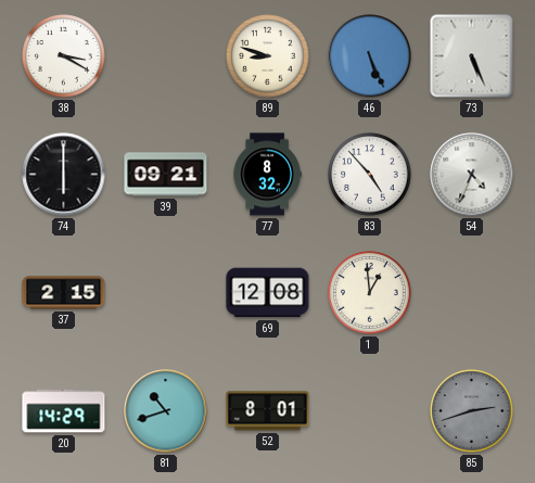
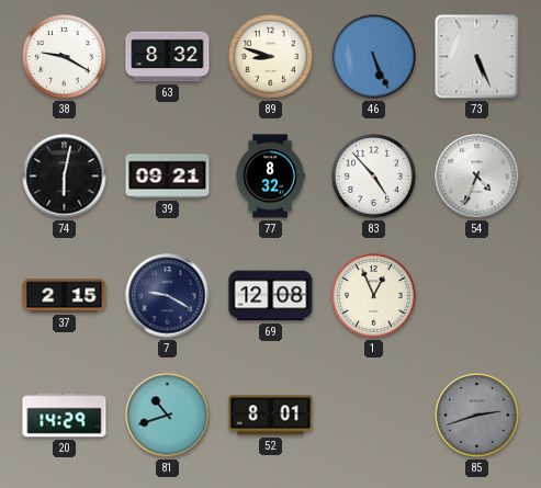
38: 3:20 -> 9:20 (65, 57)
63: none -> 8:32 (168, 57)
74: 6:00 -> 6:02 (65, 177)
7: none -> 9:20 (168, 296)
1: 12:59 -> 12:56 (374, 296)
